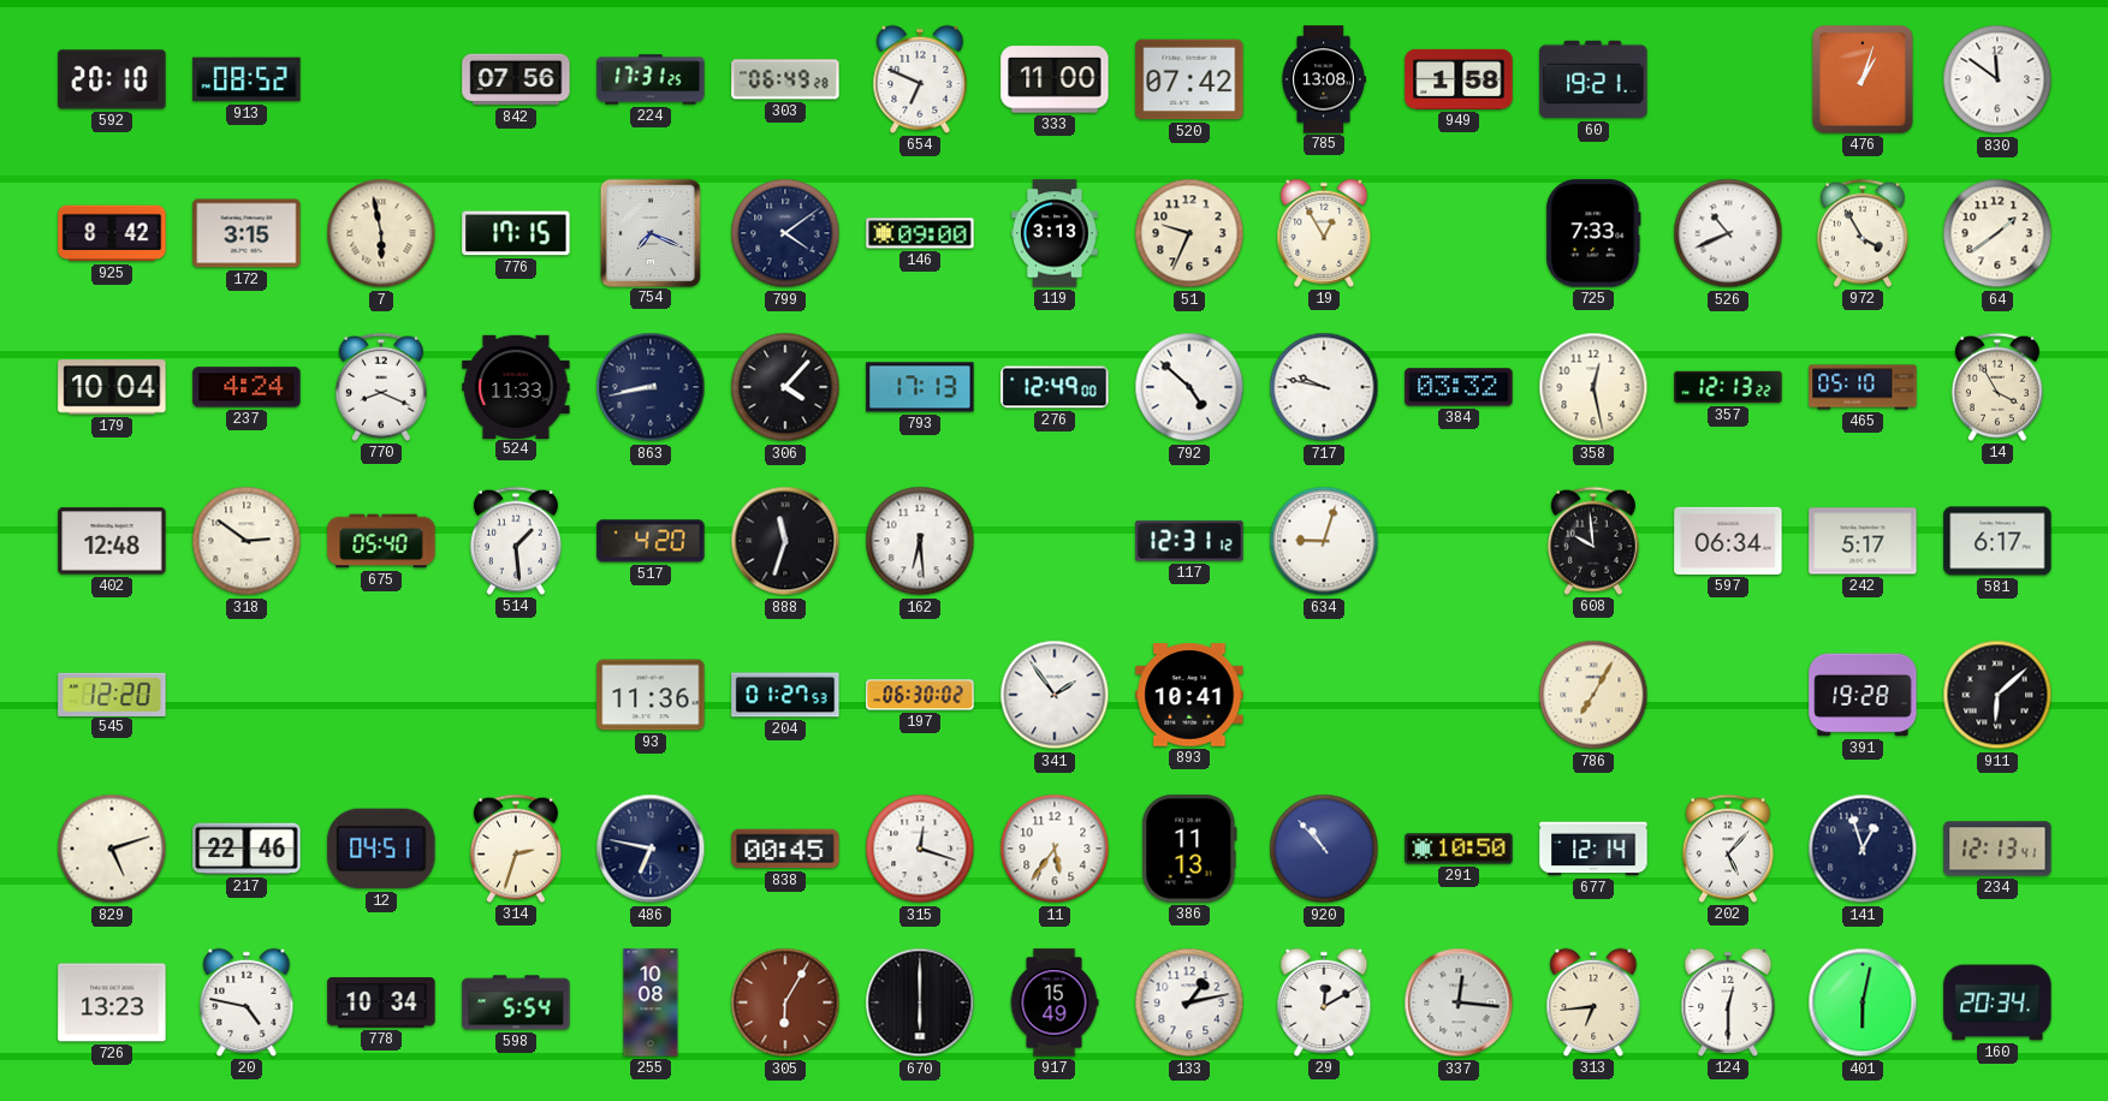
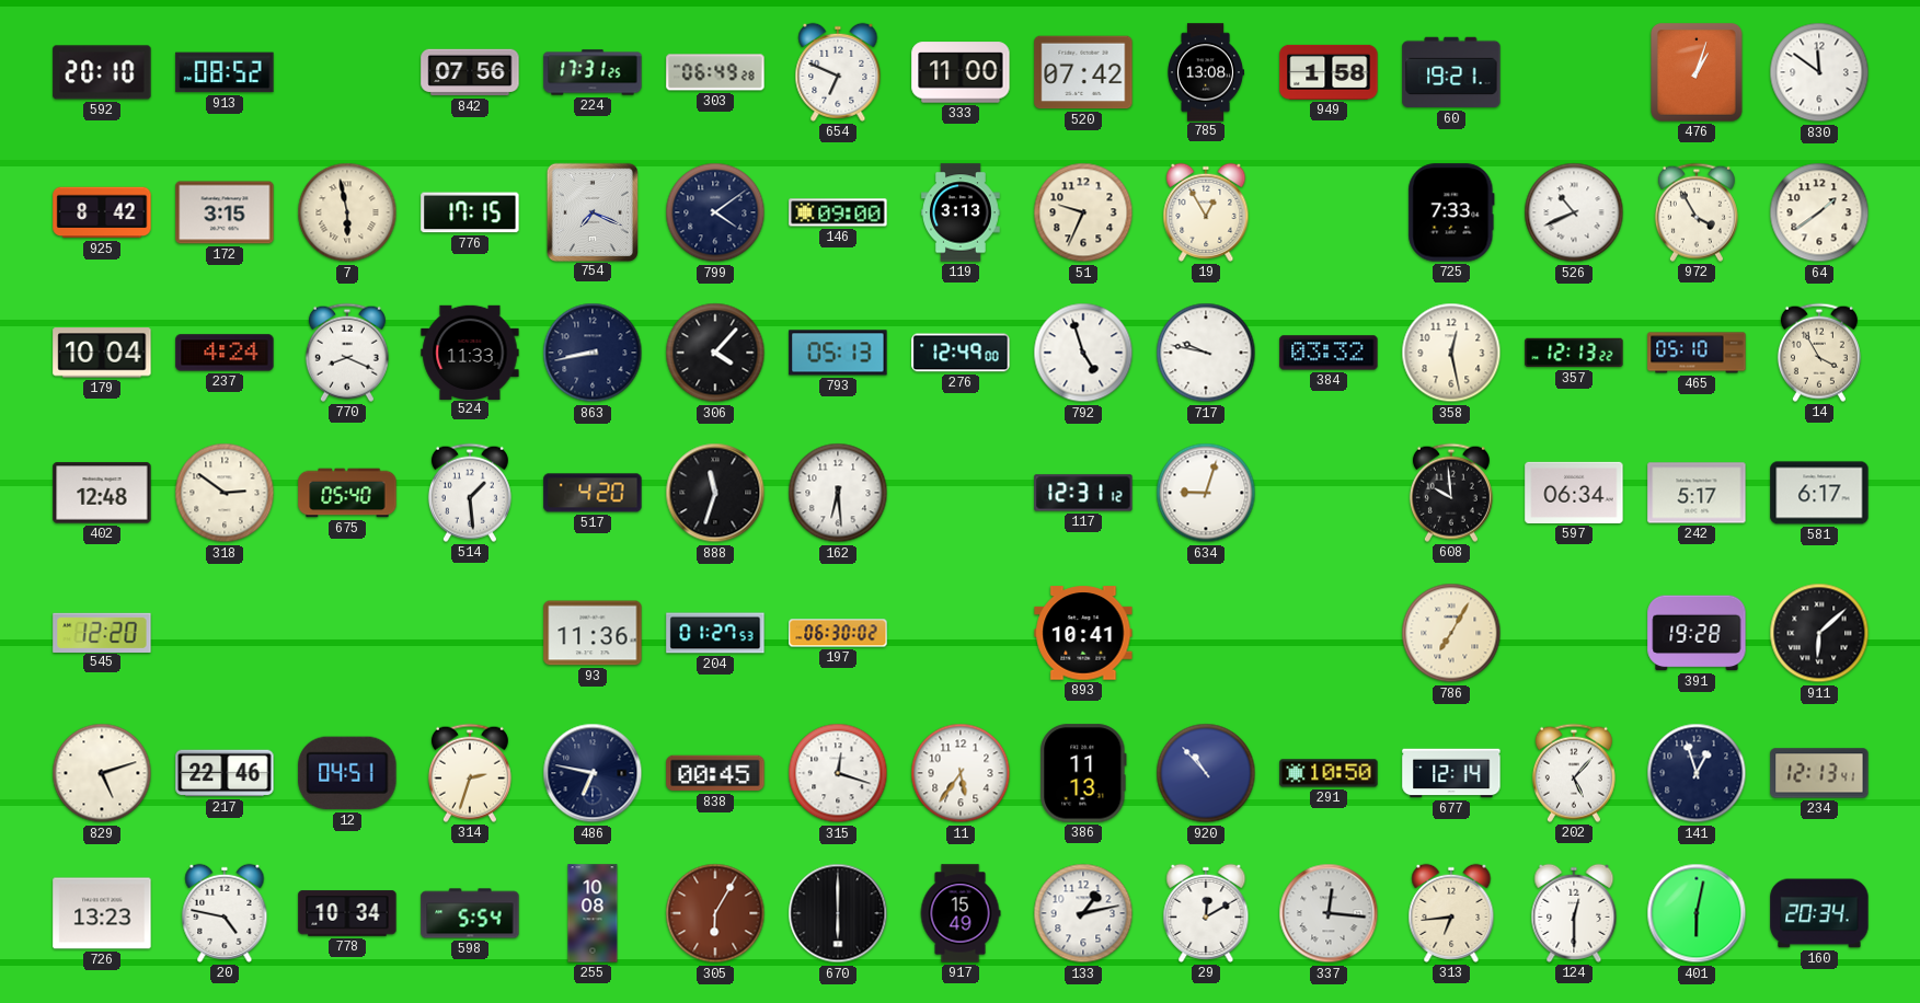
793: 17:13 -> 05:13 (838, 353)
792: 4:52 -> 4:57 (1083, 353)
341: 1:54 -> none (1055, 695)
